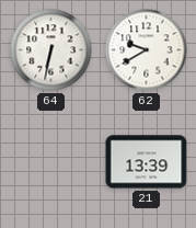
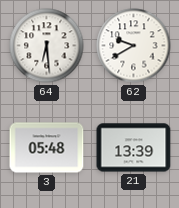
64: 6:32 -> 6:29 (47, 46)
3: none -> 05:48 (47, 148)
